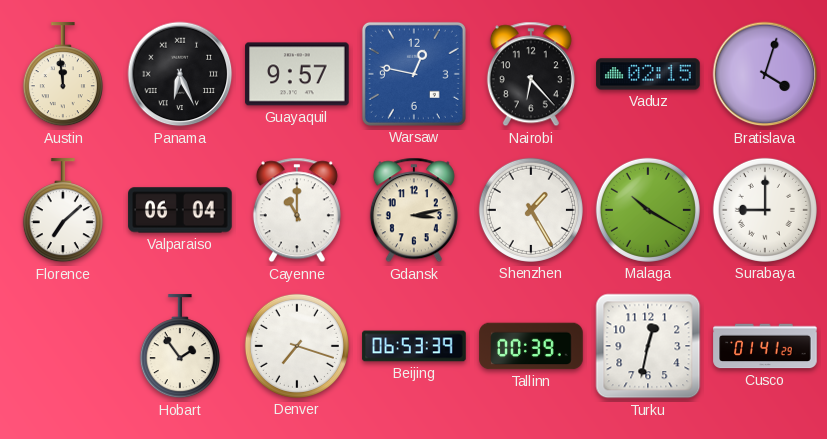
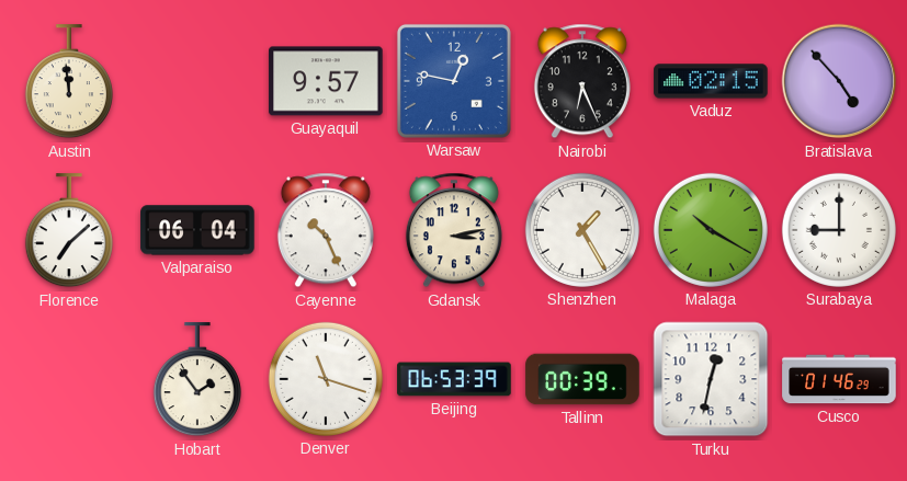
Panama: 6:26 -> none (180, 74)
Nairobi: 6:23 -> 6:26 (582, 81)
Bratislava: 4:03 -> 4:53 (839, 81)
Cayenne: 11:00 -> 10:26 (326, 230)
Denver: 7:18 -> 11:18 (326, 379)
Cusco: 01:41 -> 01:46 (839, 379)
